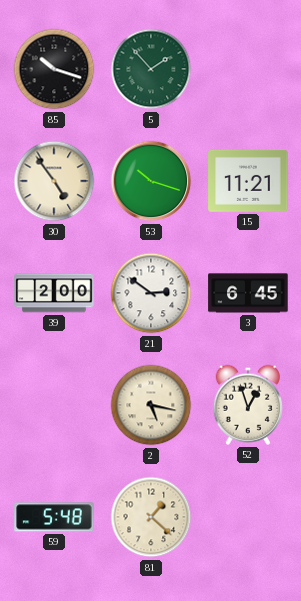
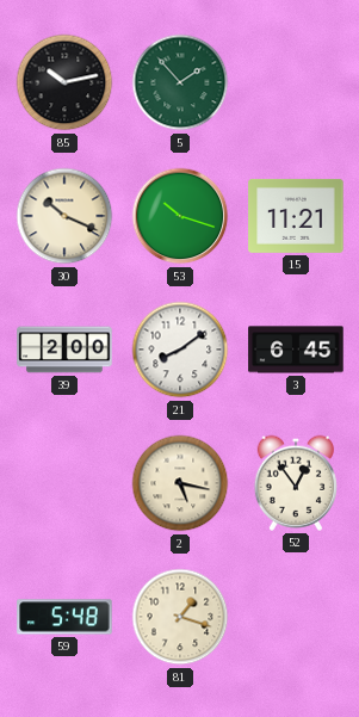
85: 10:18 -> 10:13 (64, 82)
30: 4:54 -> 10:19 (64, 216)
21: 2:51 -> 8:09 (180, 350)
52: 12:57 -> 12:54 (295, 483)
81: 1:22 -> 1:18 (180, 617)
